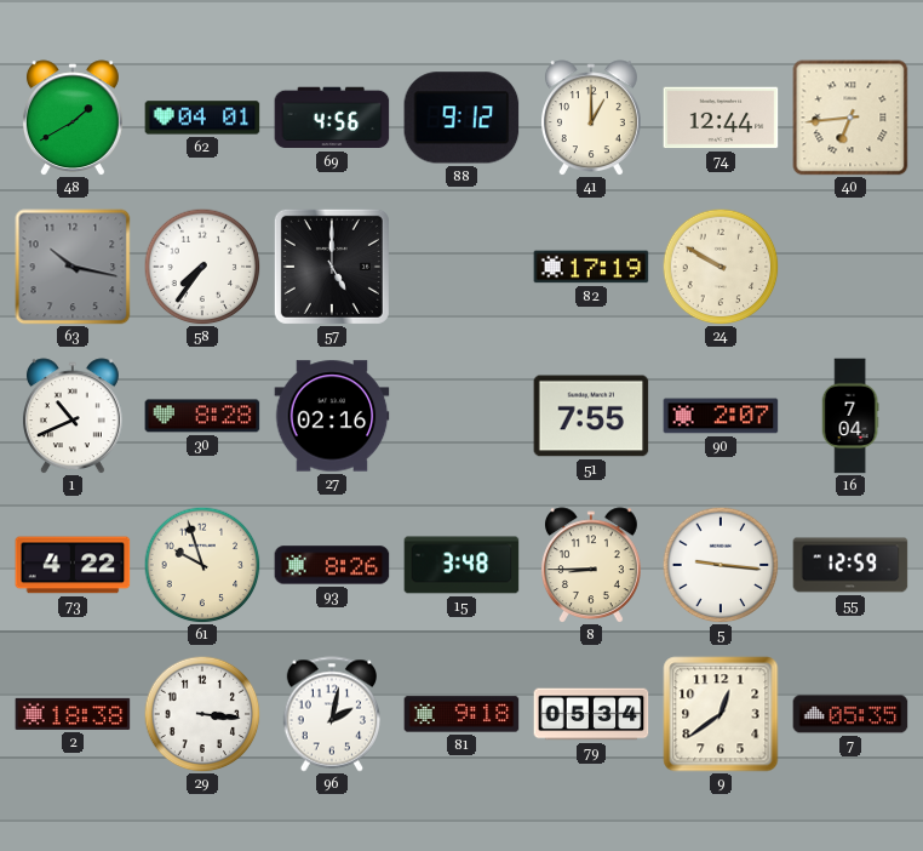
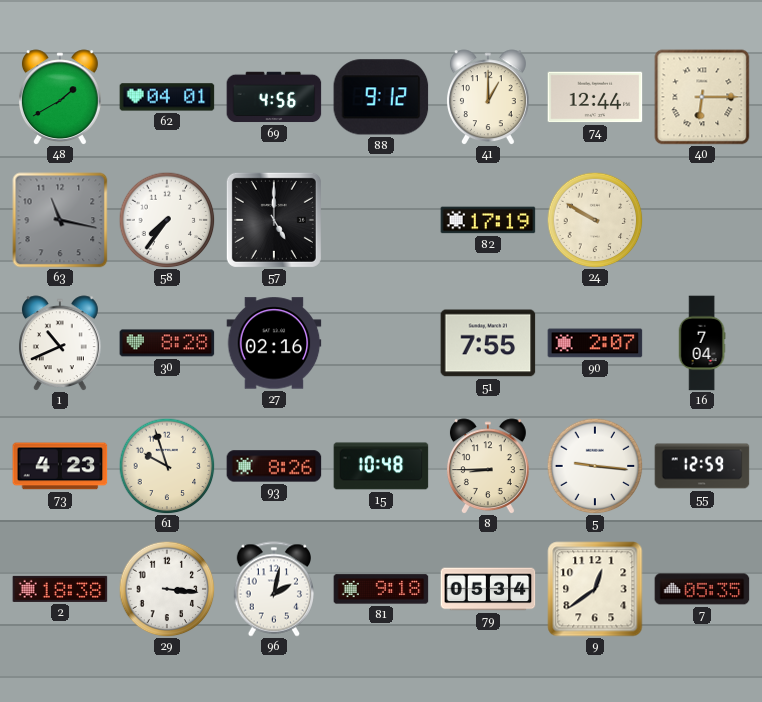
40: 6:44 -> 6:15 (702, 97)
63: 10:17 -> 11:17 (60, 220)
73: 4:22 -> 4:23 (60, 466)
15: 3:48 -> 10:48 (381, 466)
